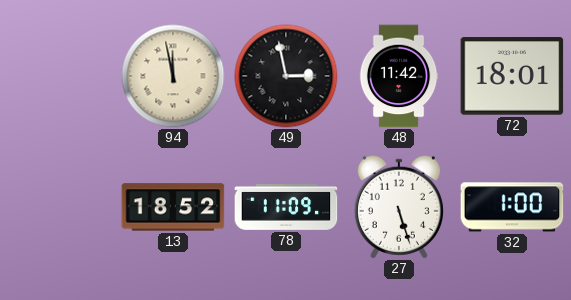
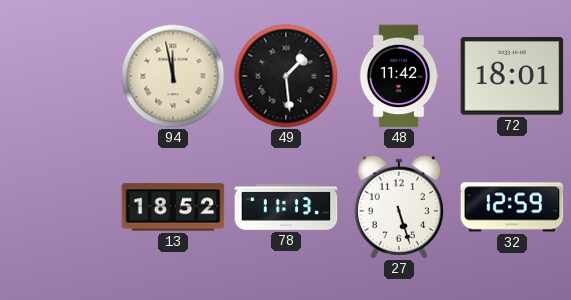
49: 2:58 -> 1:29 (286, 76)
78: 11:09 -> 11:13 (286, 207)
32: 1:00 -> 12:59 (512, 207)
